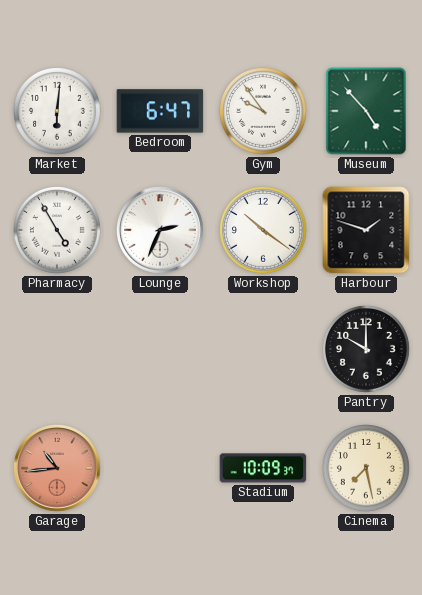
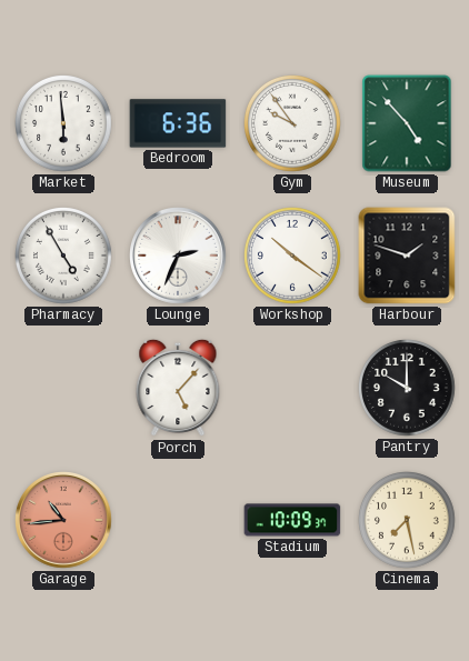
Market: 6:01 -> 5:59 (64, 124)
Bedroom: 6:47 -> 6:36 (178, 123)
Porch: none -> 5:07 (178, 388)
